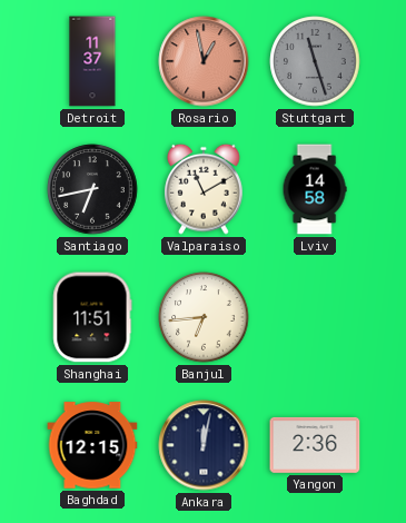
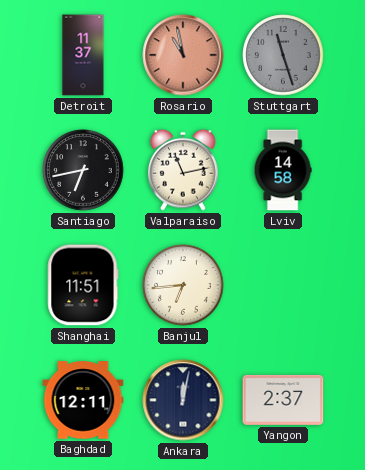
Rosario: 12:58 -> 10:58 (183, 55)
Valparaiso: 11:10 -> 11:13 (183, 170)
Baghdad: 12:15 -> 12:11 (83, 400)
Yangon: 2:36 -> 2:37 (283, 400)
